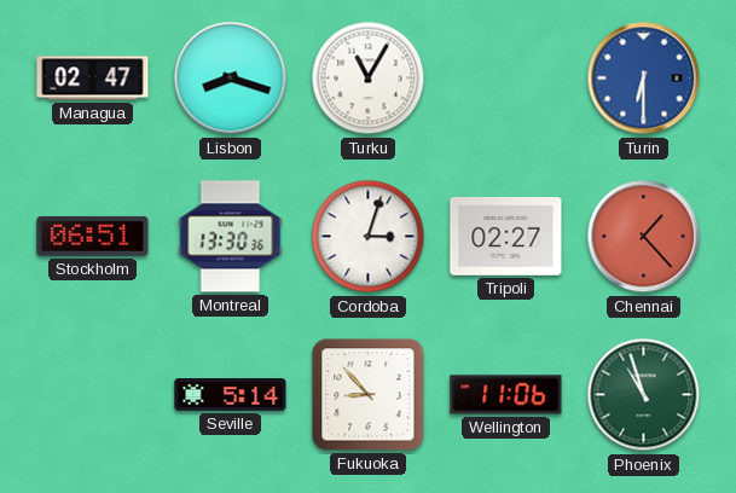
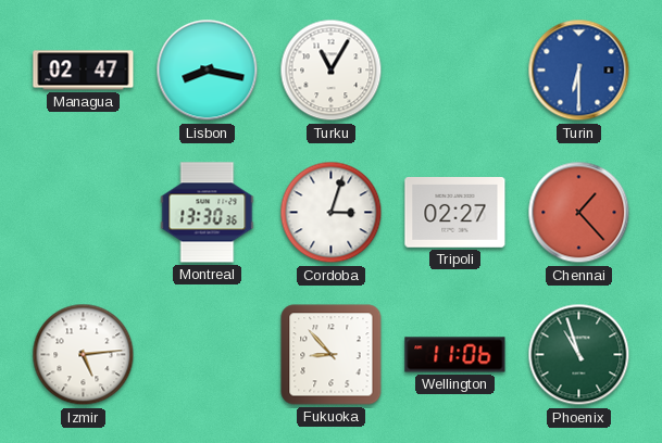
Lisbon: 8:18 -> 8:17 (208, 71)
Stockholm: 06:51 -> none (93, 236)
Izmir: none -> 5:14 (84, 355)
Seville: 5:14 -> none (231, 395)
